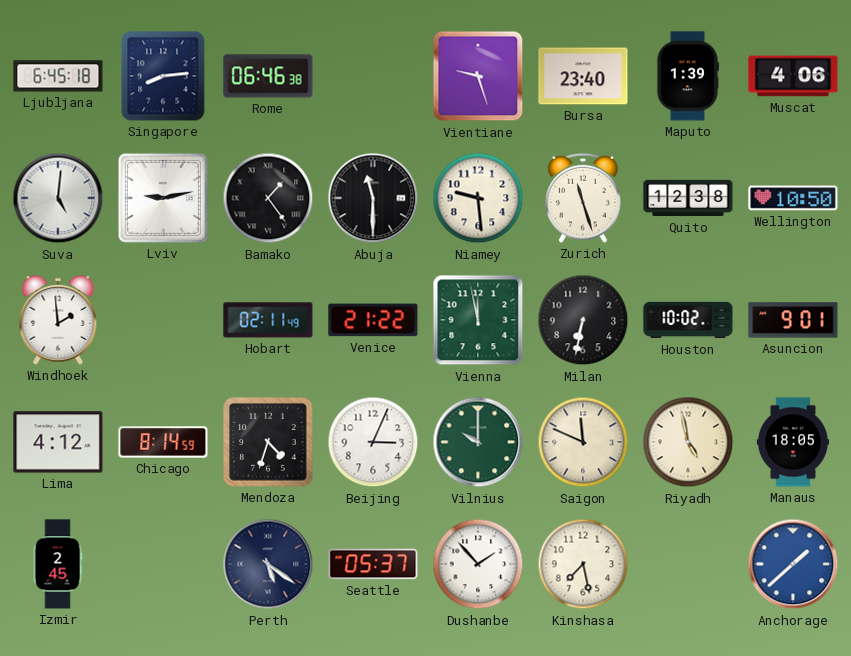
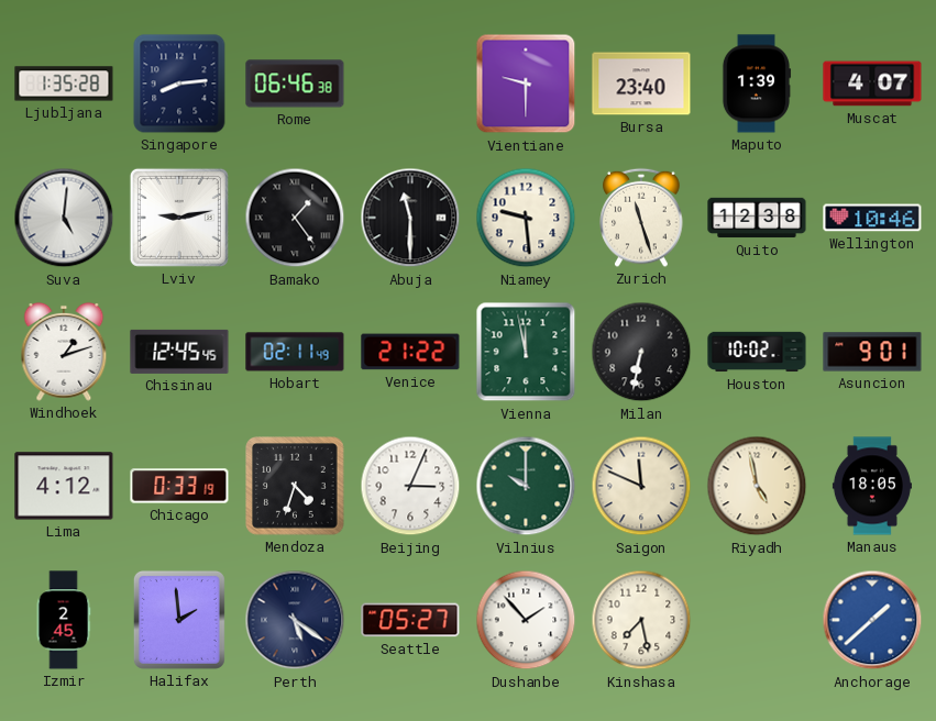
Ljubljana: 6:45 -> 1:35 (64, 84)
Vientiane: 9:27 -> 9:30 (526, 84)
Muscat: 4:06 -> 4:07 (872, 84)
Wellington: 10:50 -> 10:46 (872, 218)
Windhoek: 1:59 -> 1:12 (64, 352)
Chisinau: none -> 12:45 (179, 352)
Chicago: 8:14 -> 0:33 (179, 486)
Halifax: none -> 1:59 (179, 620)
Seattle: 05:37 -> 05:27 (410, 620)
